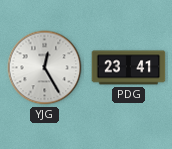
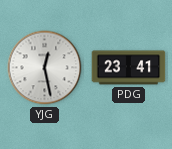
YJG: 12:25 -> 12:28 (45, 68)
